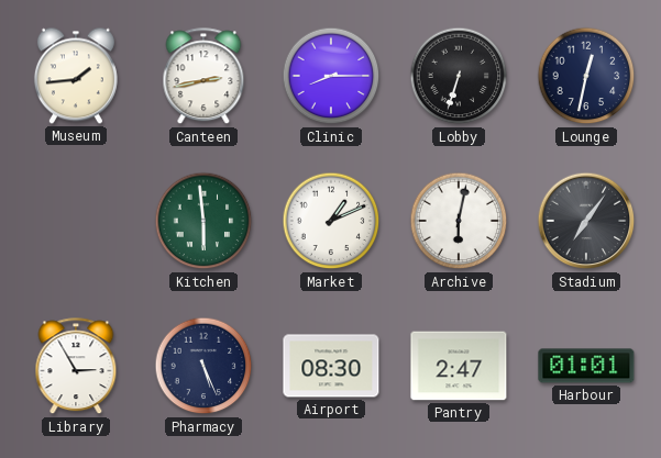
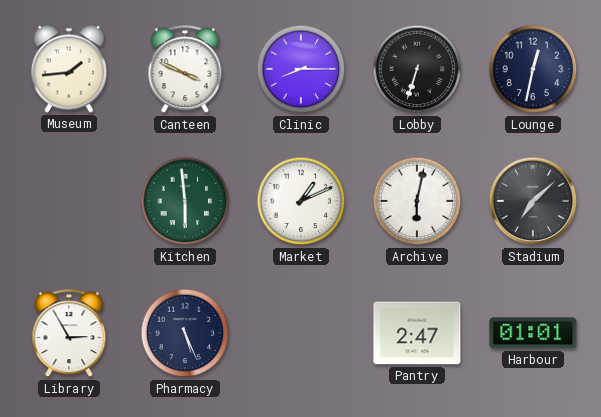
Canteen: 2:43 -> 3:49 (185, 70)
Stadium: 7:06 -> 7:08 (533, 201)
Airport: 08:30 -> none (331, 366)
